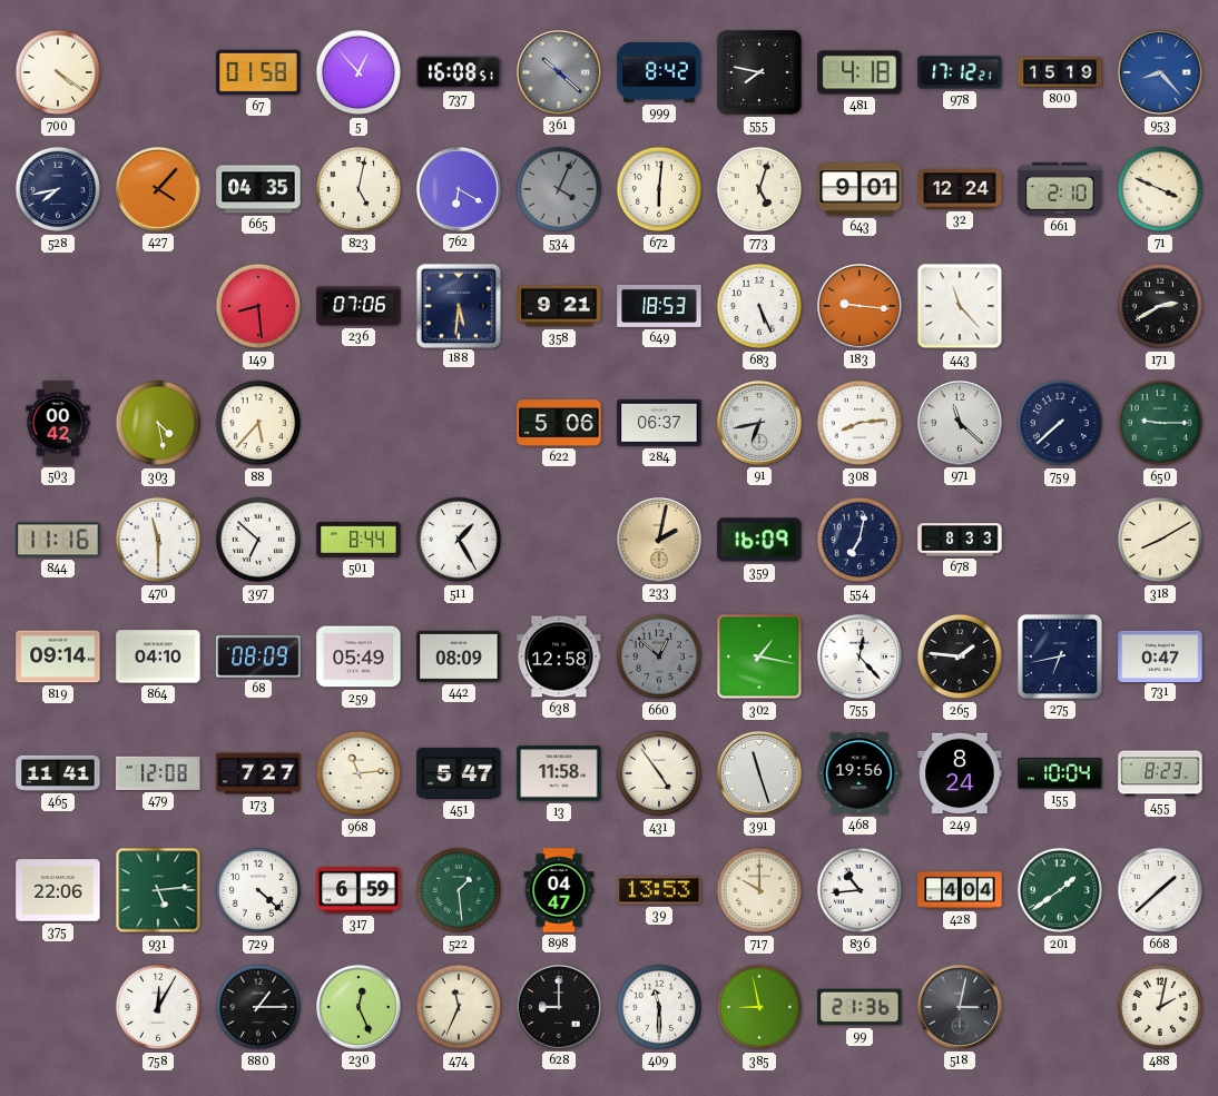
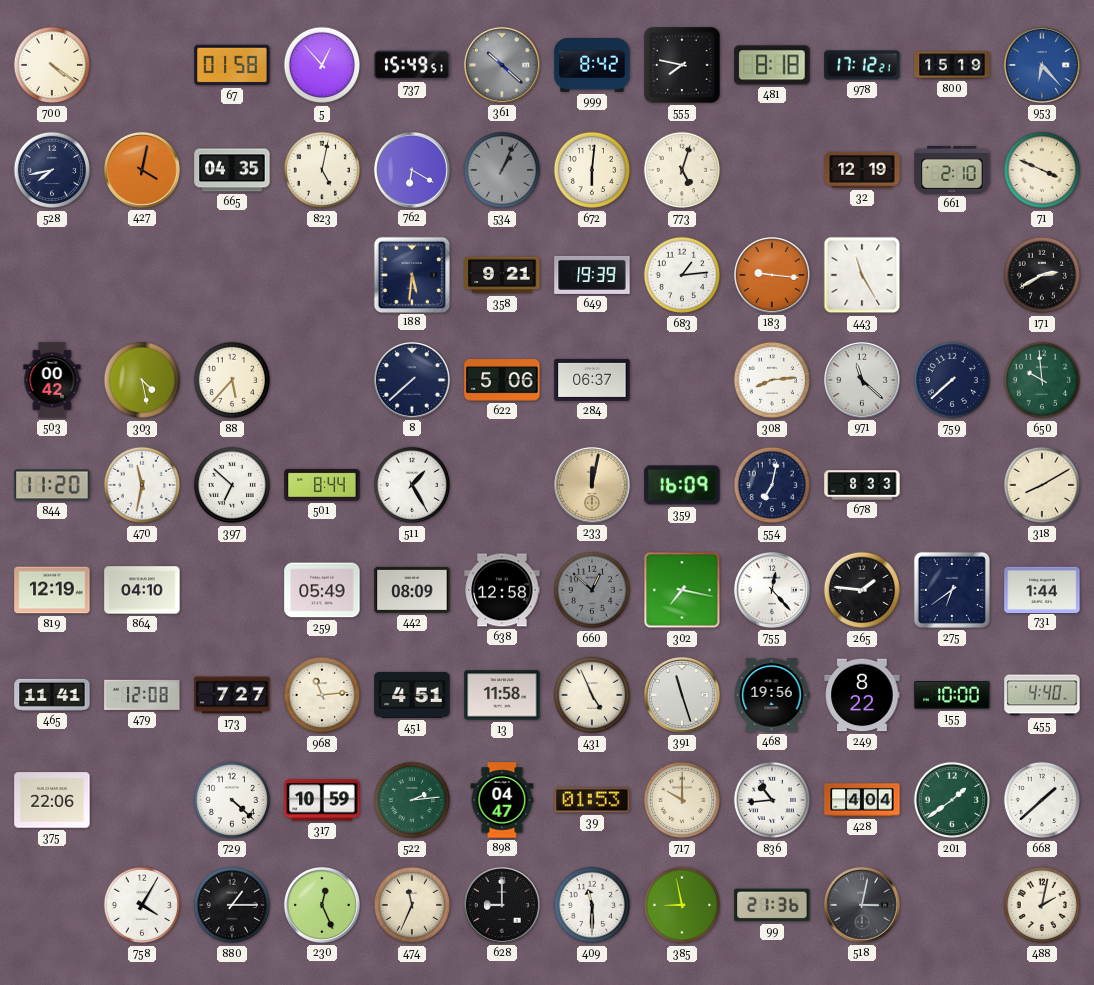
737: 16:08 -> 15:49 (412, 65)
481: 4:18 -> 8:18 (772, 65)
953: 8:23 -> 6:23 (1042, 65)
427: 4:07 -> 4:02 (142, 170)
534: 4:04 -> 1:04 (502, 170)
643: 9:01 -> none (860, 189)
32: 12:24 -> 12:19 (862, 170)
149: 8:29 -> none (258, 306)
236: 07:06 -> none (358, 306)
649: 18:53 -> 19:39 (592, 275)
683: 5:26 -> 1:14 (682, 275)
443: 11:23 -> 11:25 (862, 275)
8: none -> 7:38 (412, 380)
91: 6:43 -> none (759, 423)
650: 9:15 -> 9:59 (1042, 380)
844: 11:16 -> 11:20 (52, 485)
470: 11:30 -> 11:32 (142, 485)
233: 2:02 -> 12:02 (592, 485)
819: 09:14 -> 12:19 (52, 590)
68: 08:09 -> none (258, 656)
302: 1:17 -> 7:17 (682, 590)
275: 6:43 -> 6:39 (952, 590)
731: 0:47 -> 1:44 (1042, 589)
451: 5:47 -> 4:51 (412, 695)
431: 4:54 -> 4:56 (592, 695)
249: 8:24 -> 8:22 (862, 695)
155: 10:04 -> 10:00 (952, 696)
455: 8:23 -> 4:40 (1042, 695)
931: 5:14 -> none (158, 890)
317: 6:59 -> 10:59 (322, 800)
522: 1:29 -> 2:14 (412, 800)
39: 13:53 -> 01:53 (592, 800)
758: 12:05 -> 4:05 (142, 905)
